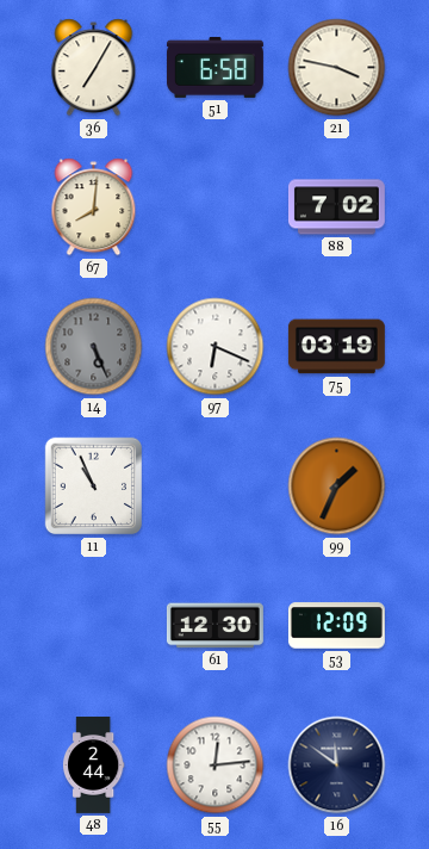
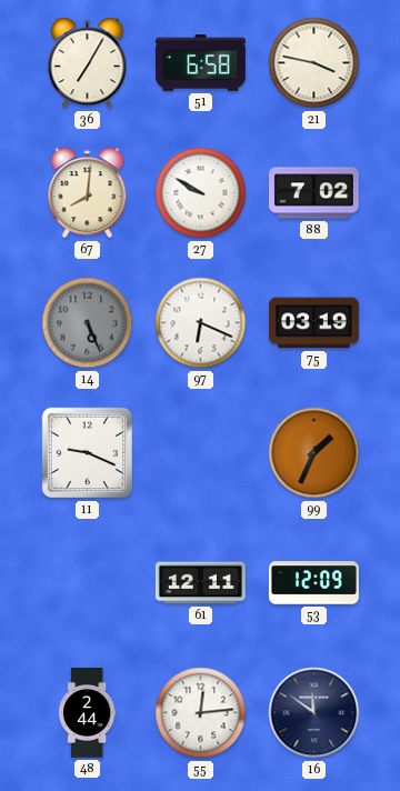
27: none -> 9:50 (201, 193)
11: 10:56 -> 9:19 (88, 453)
61: 12:30 -> 12:11 (200, 583)
